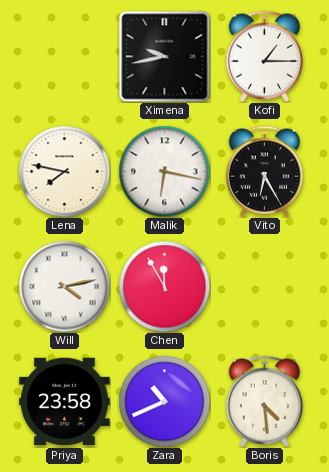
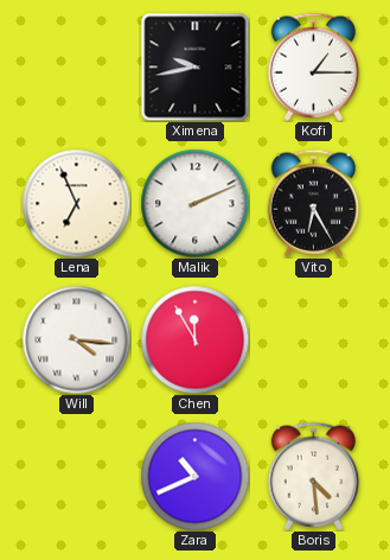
Lena: 7:47 -> 6:56 (76, 203)
Malik: 6:17 -> 2:11 (194, 203)
Will: 4:13 -> 4:16 (76, 339)
Priya: 23:58 -> none (65, 402)
